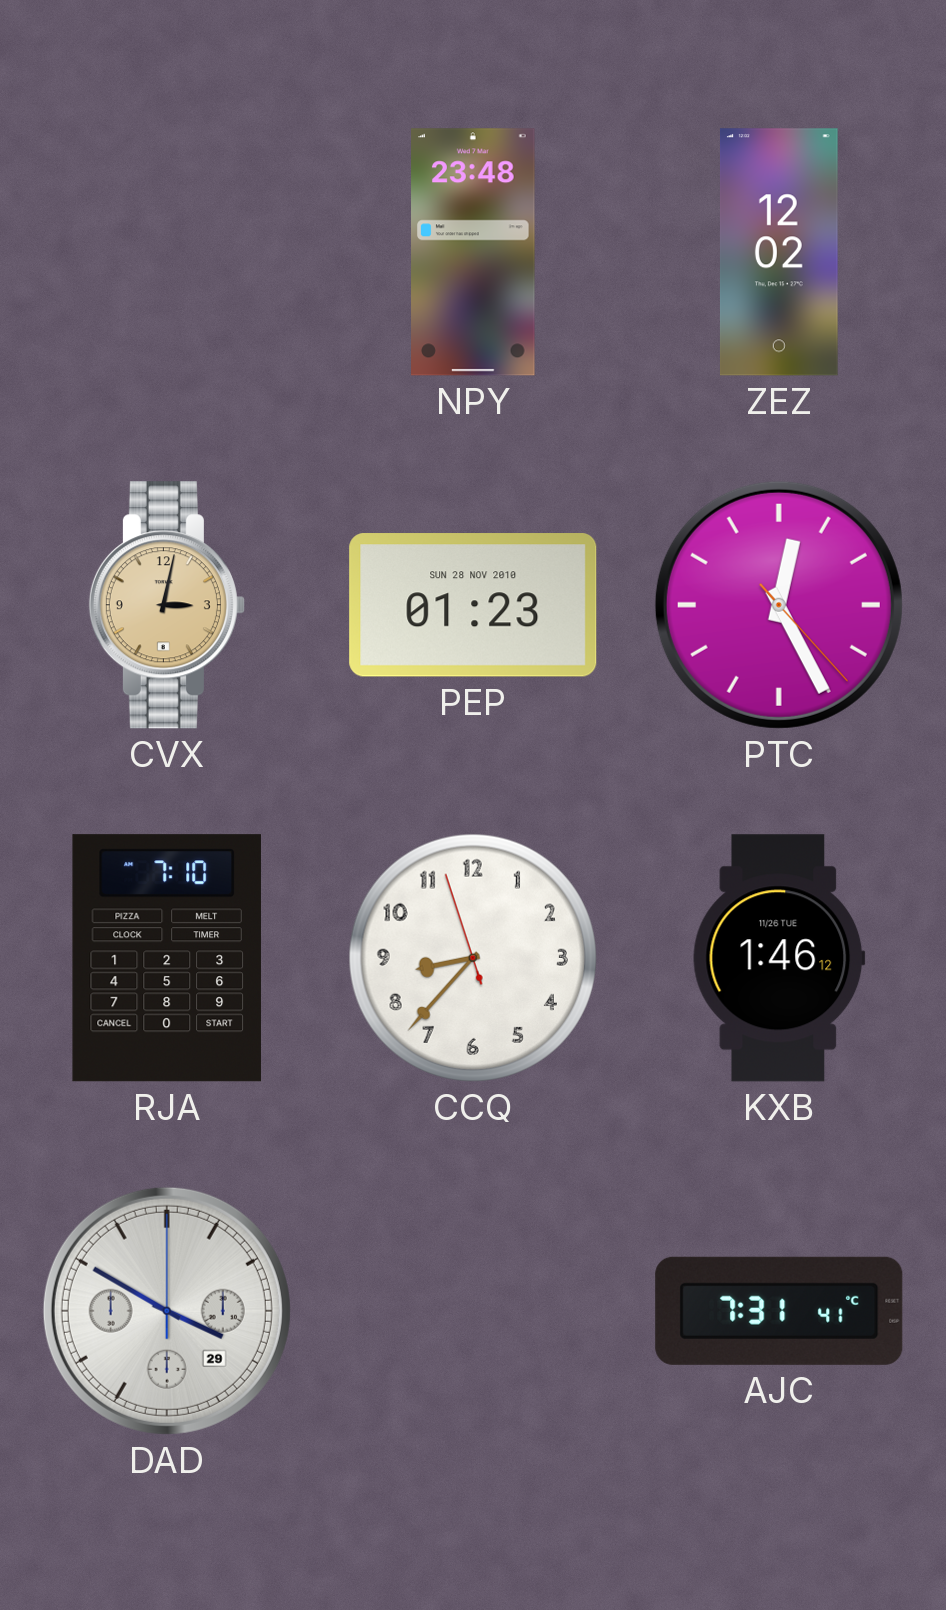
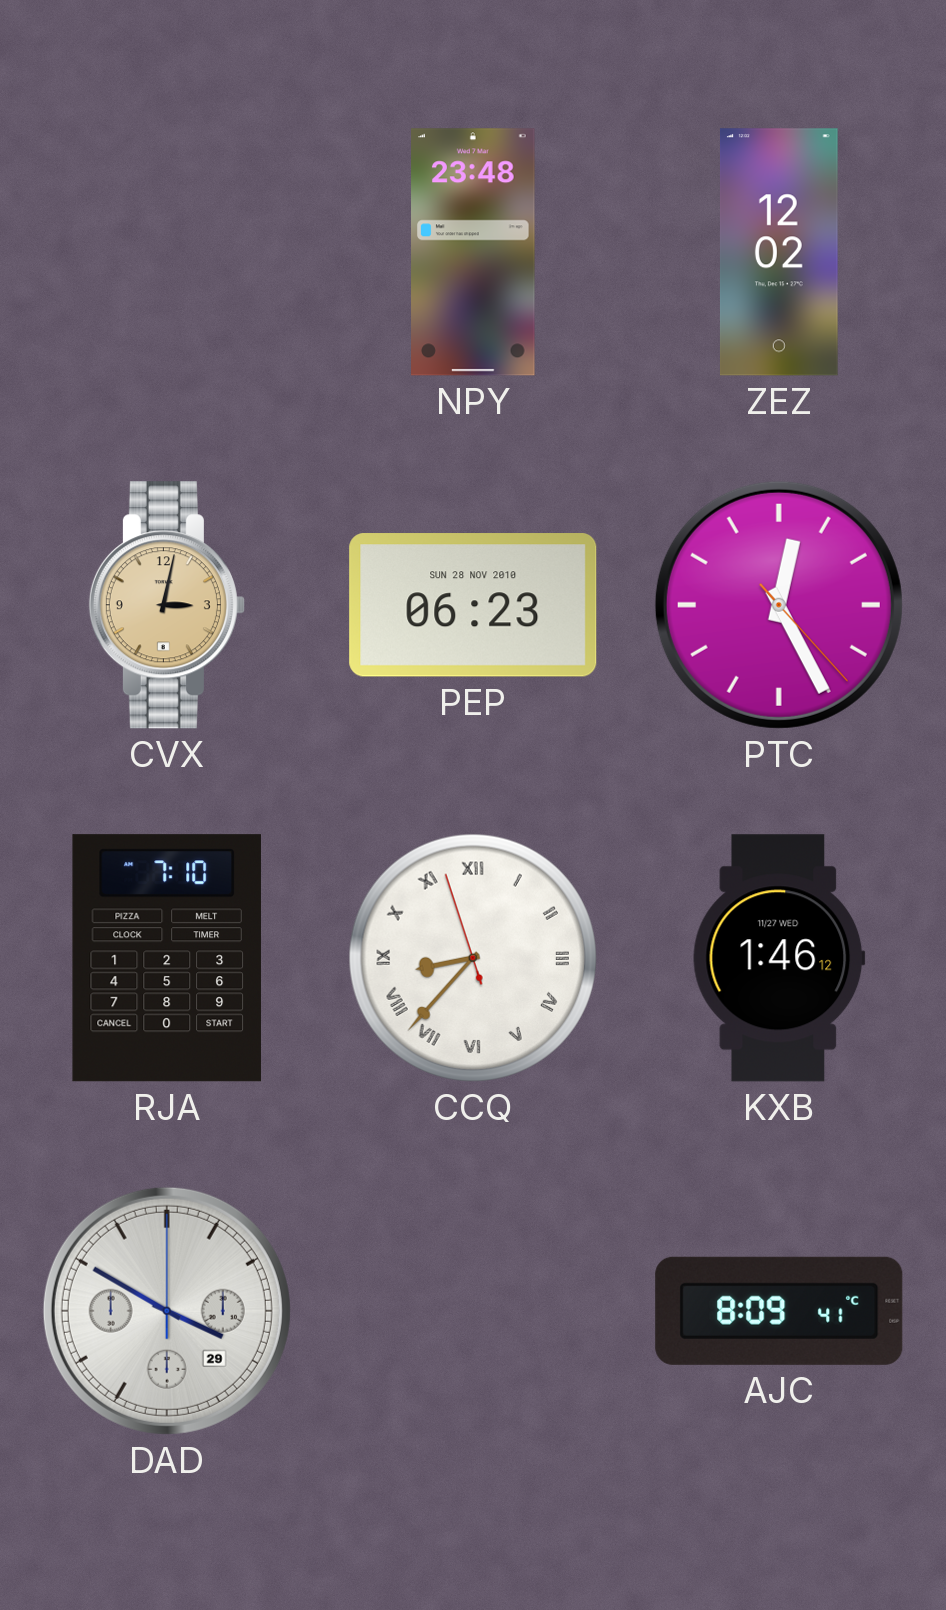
PEP: 01:23 -> 06:23 (473, 605)
CCQ numerals: Arabic -> Roman (473, 958)
KXB date: 11/26 TUE -> 11/27 WED (779, 958)
AJC: 7:31 -> 8:09 (779, 1311)
